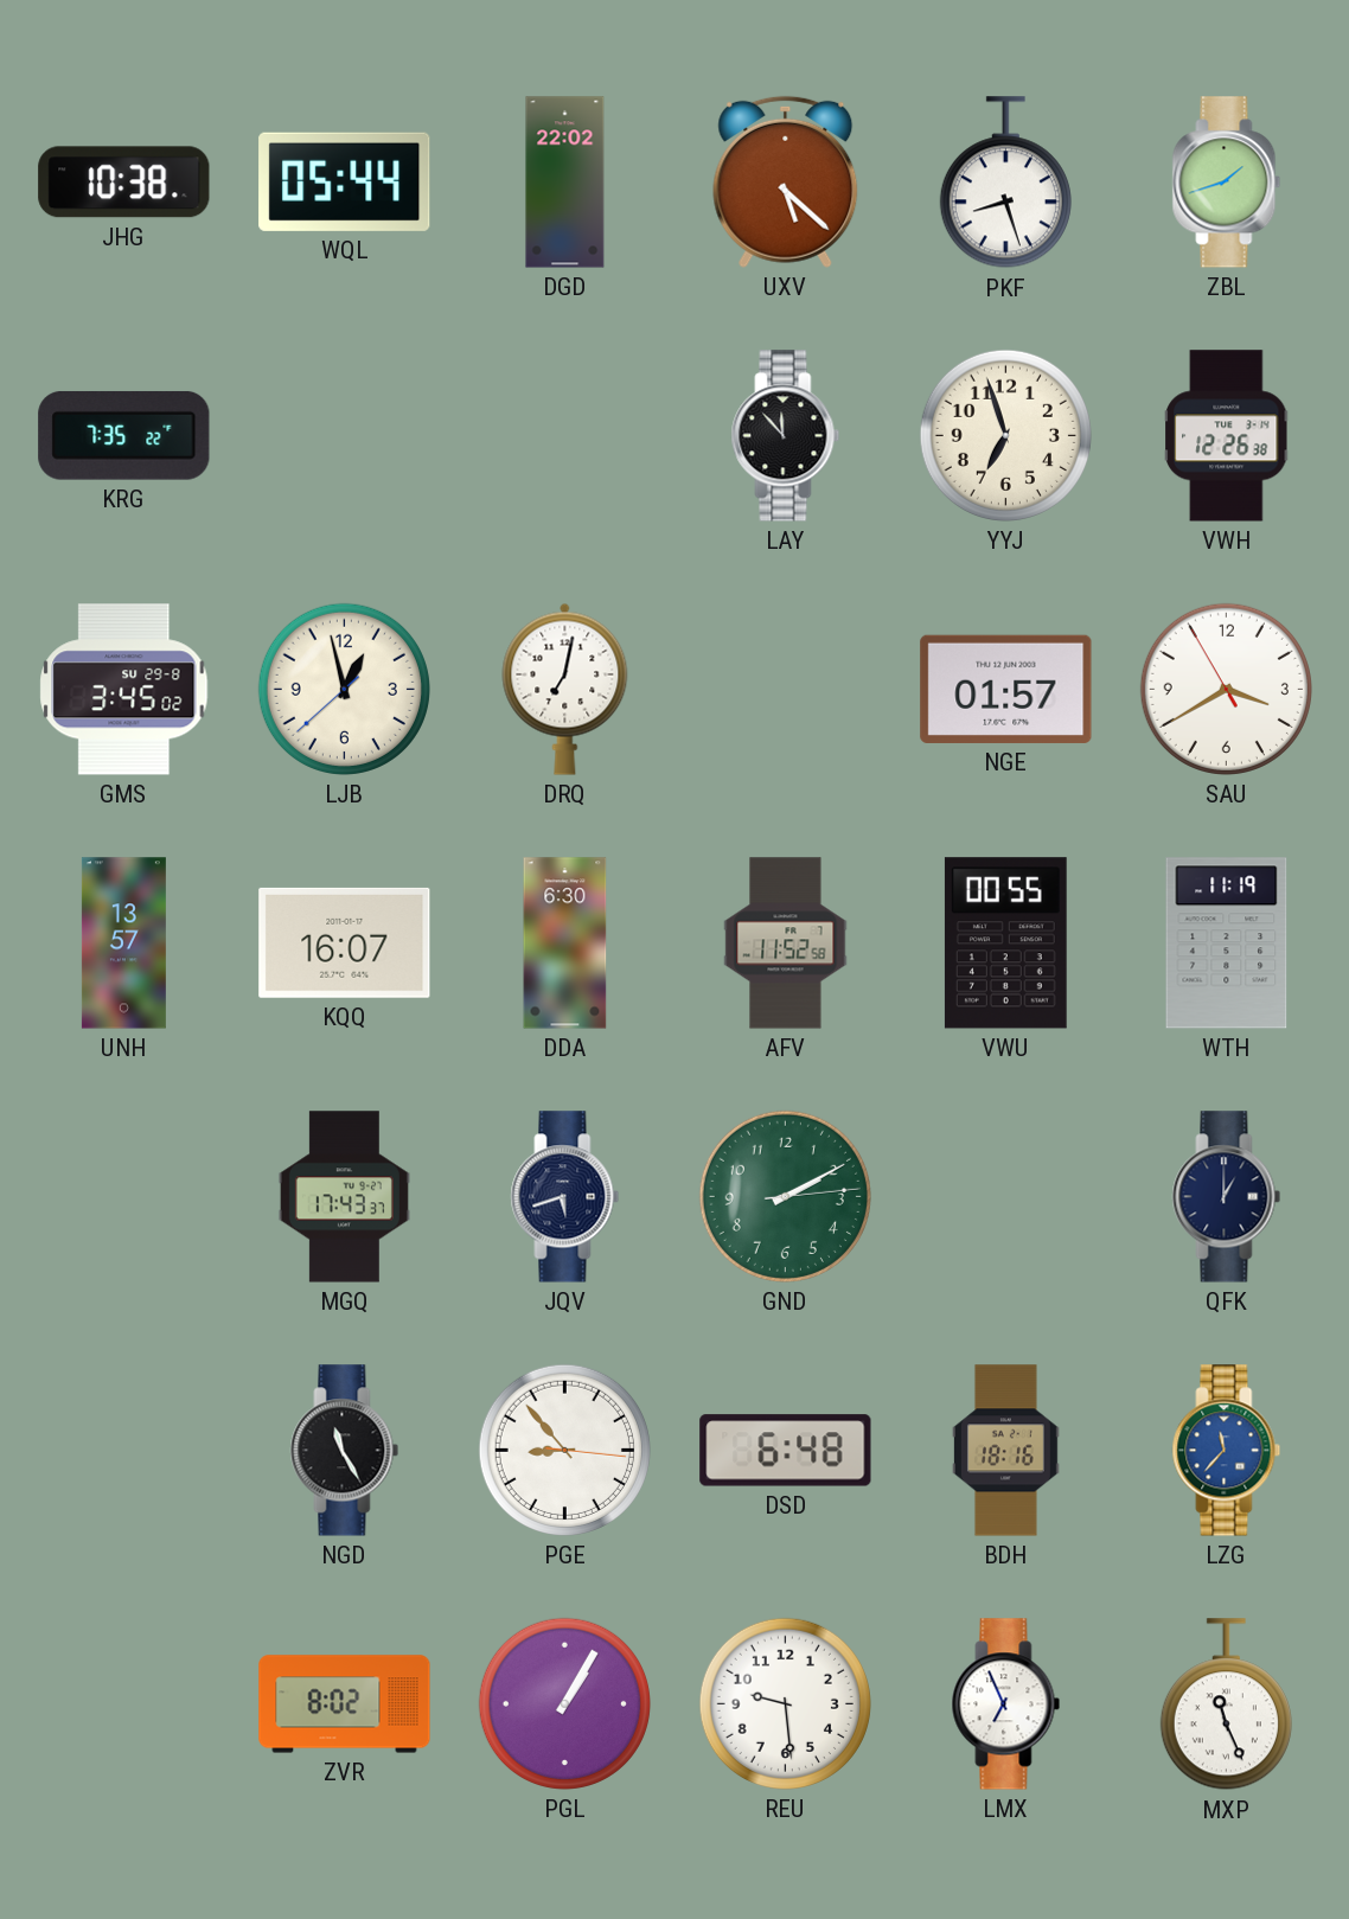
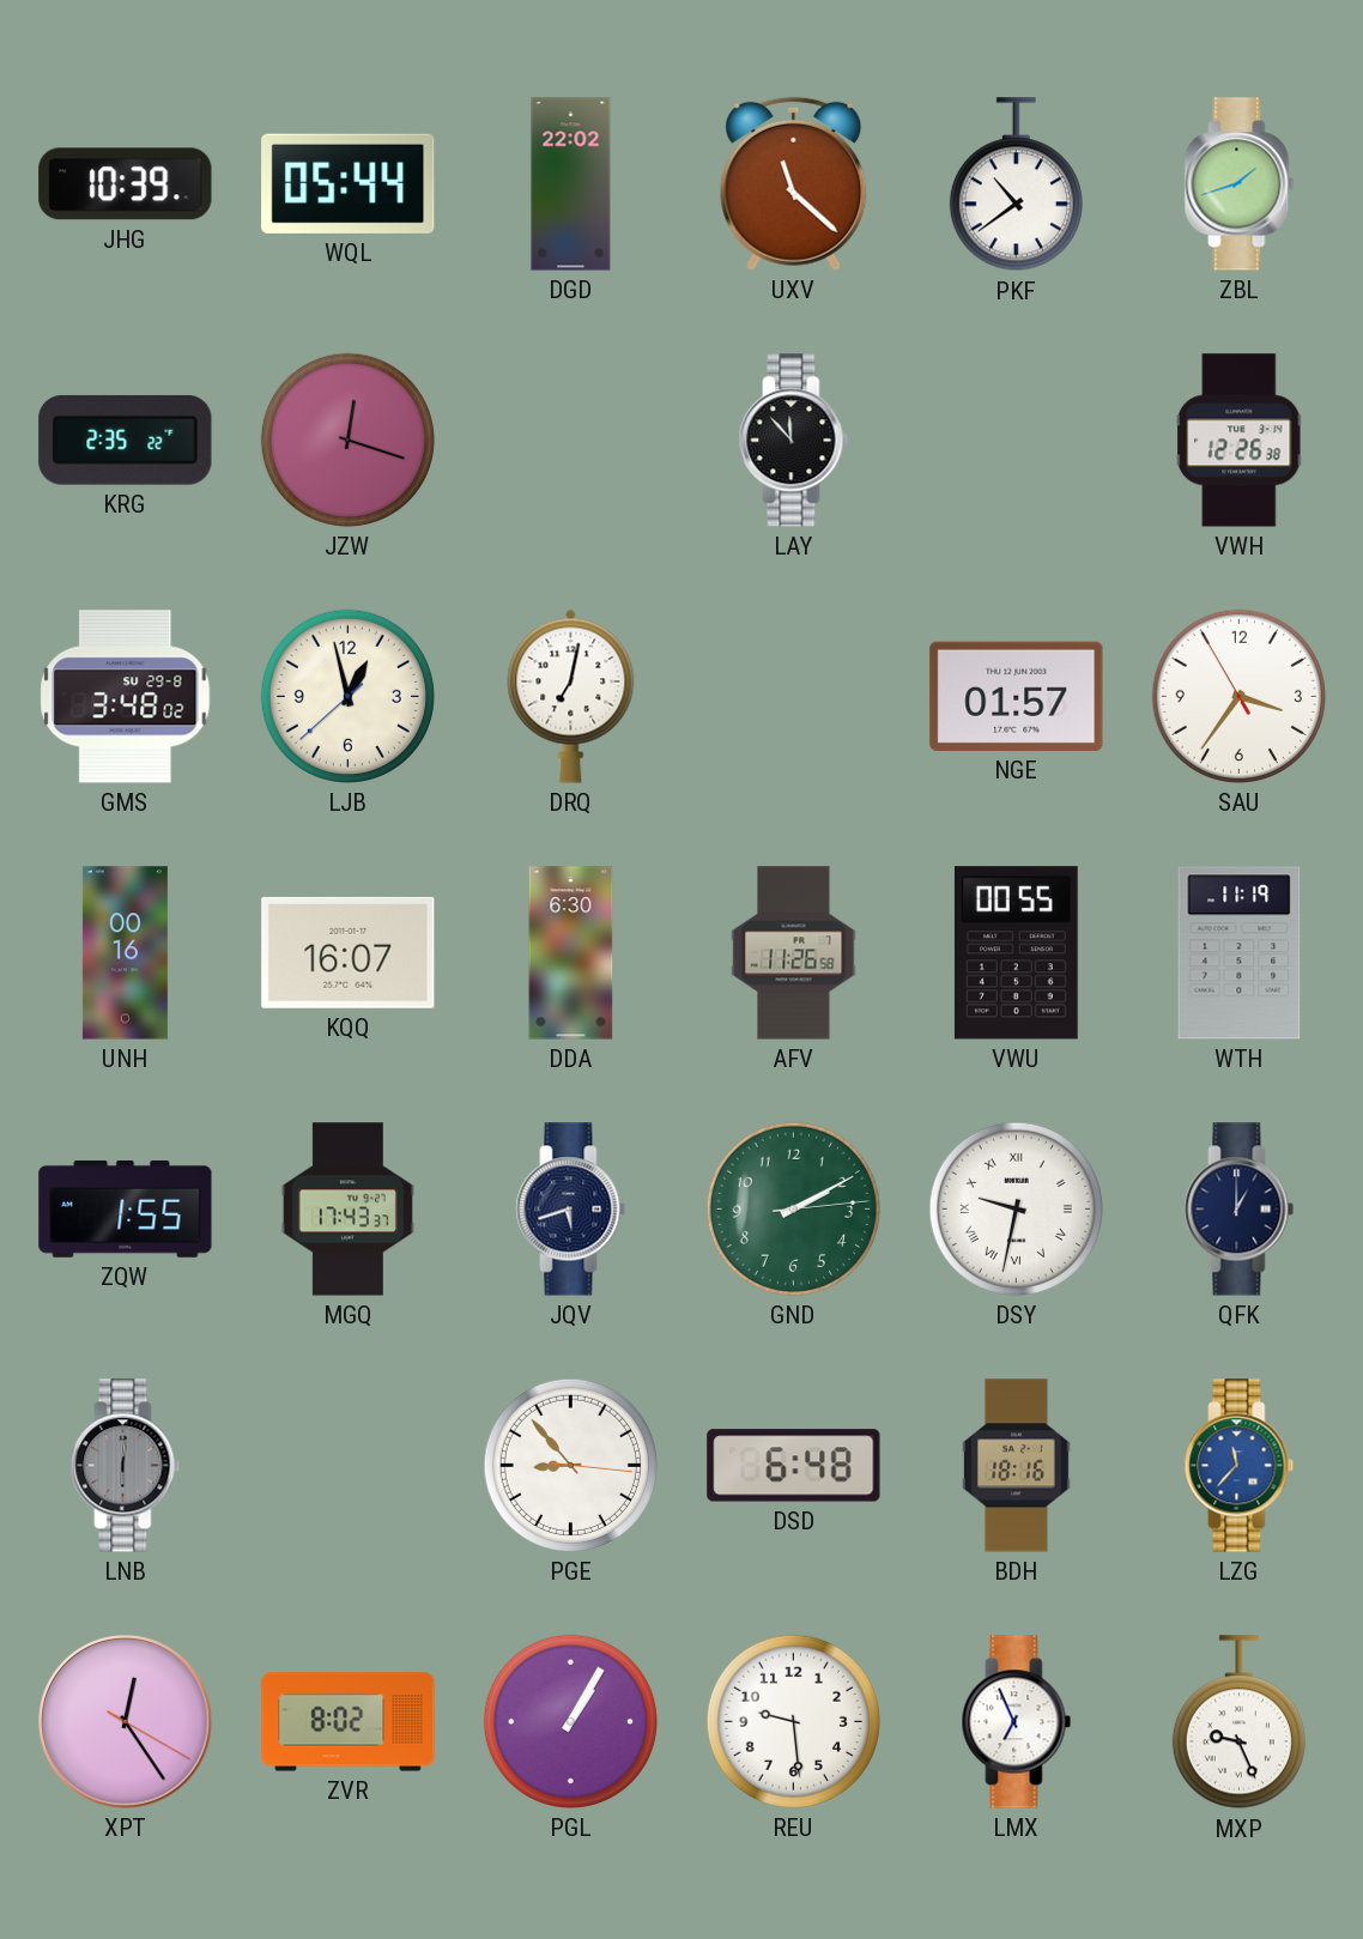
JHG: 10:38 -> 10:39 (126, 184)
UXV: 5:22 -> 11:22 (794, 183)
PKF: 8:27 -> 10:39 (1016, 184)
KRG: 7:35 -> 2:35 (126, 441)
JZW: none -> 12:18 (347, 440)
YYJ: 6:57 -> none (1005, 435)
GMS: 3:45 -> 3:48 (126, 697)
SAU: 3:39 -> 3:35 (1238, 696)
UNH: 13:57 -> 00:16 (125, 953)
AFV: 11:52 -> 11:26 (794, 953)
ZQW: none -> 1:55 (126, 1208)
DSY: none -> 9:32 (1016, 1208)
LNB: none -> 6:01 (126, 1466)
NGD: 11:25 -> none (345, 1451)
XPT: none -> 12:24 (126, 1722)
MXP: 11:26 -> 9:26 (1238, 1722)
